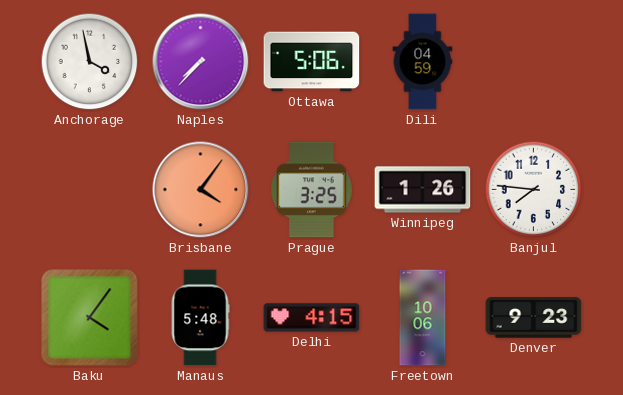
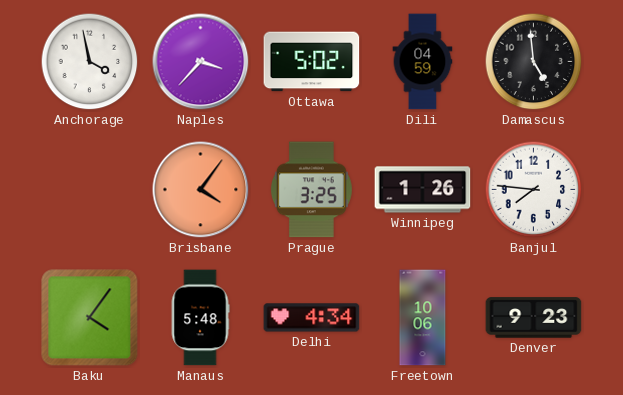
Naples: 7:37 -> 3:37 (201, 62)
Ottawa: 5:06 -> 5:02 (312, 62)
Damascus: none -> 4:59 (534, 62)
Delhi: 4:15 -> 4:34 (312, 318)
